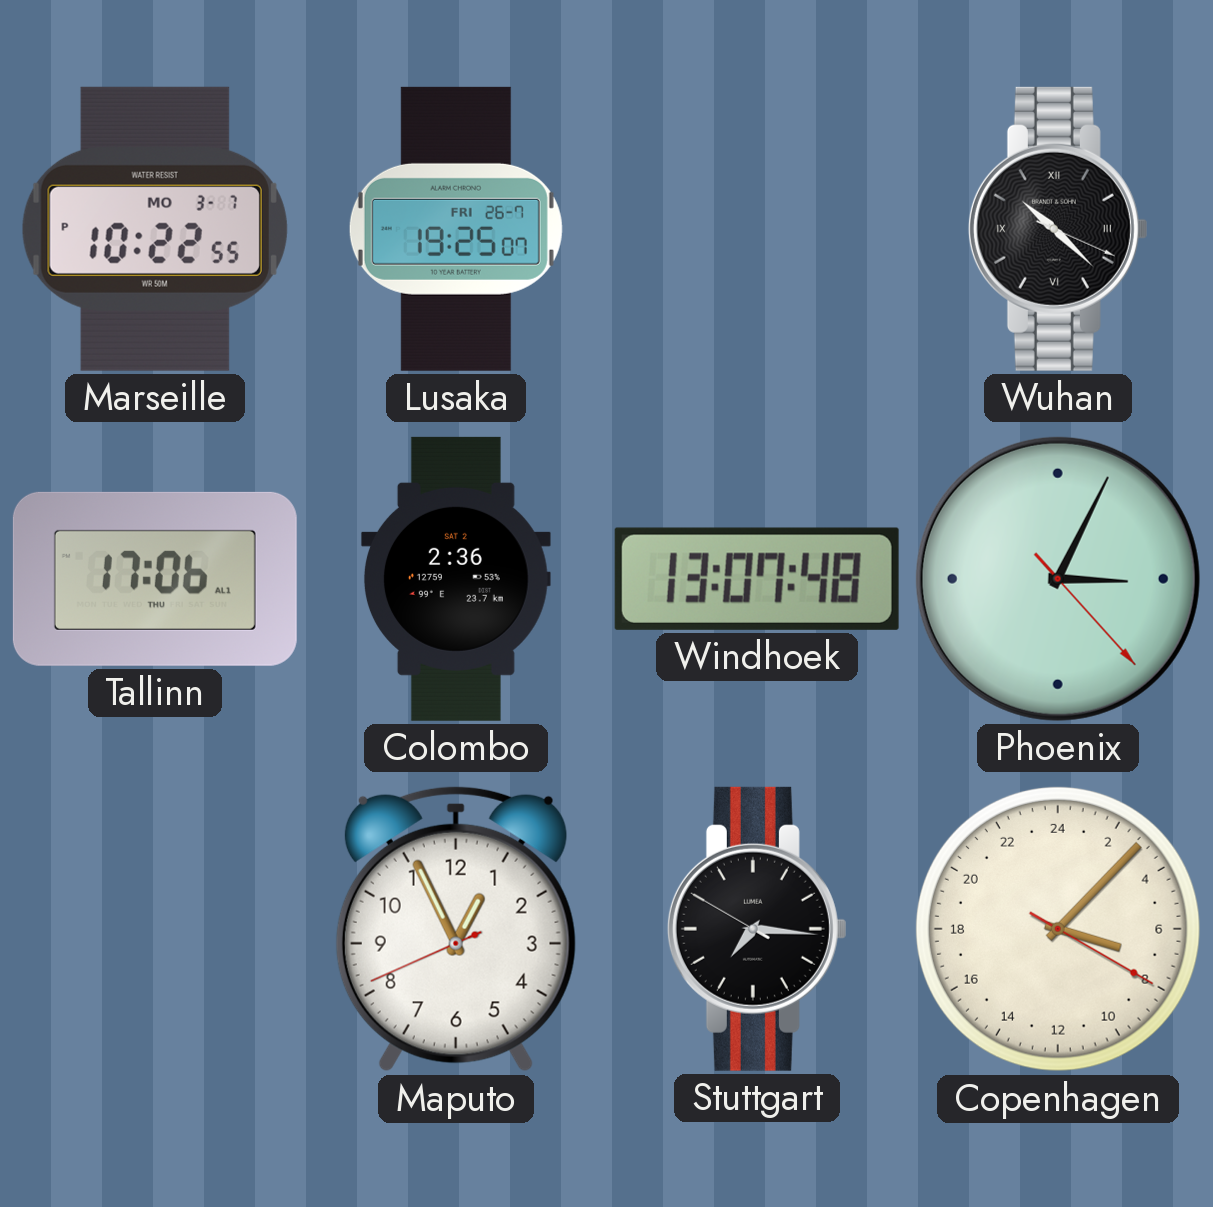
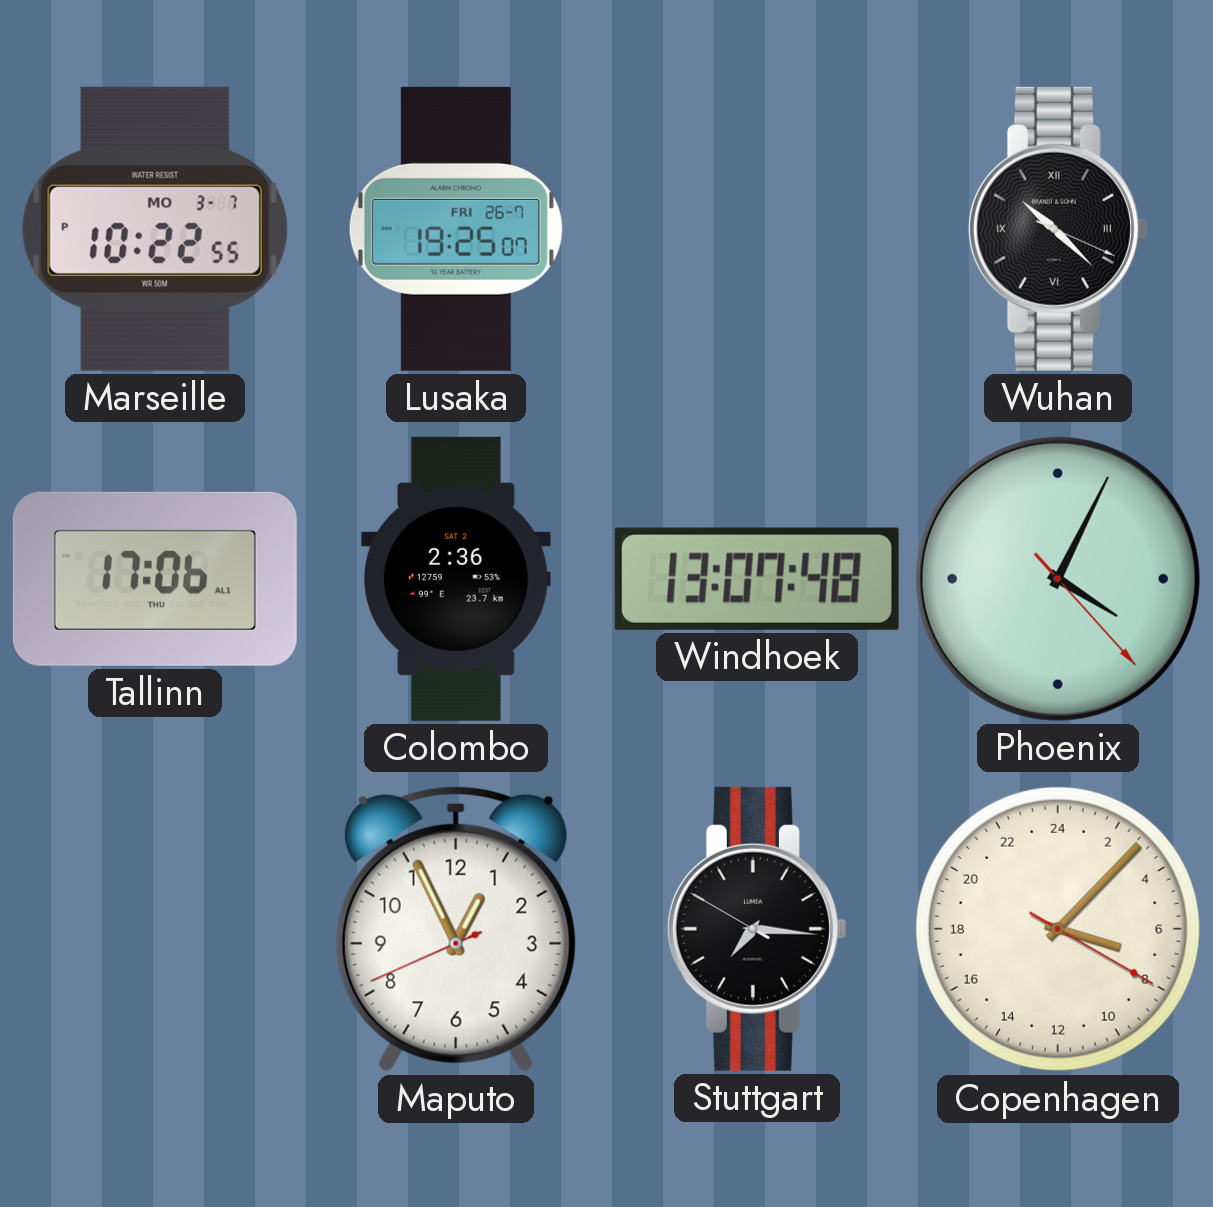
Phoenix: 3:04 -> 4:04 (1058, 579)
